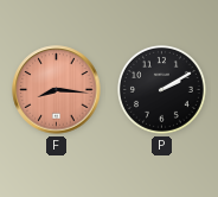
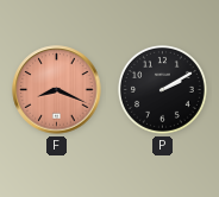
F: 8:16 -> 8:19 (57, 90)
